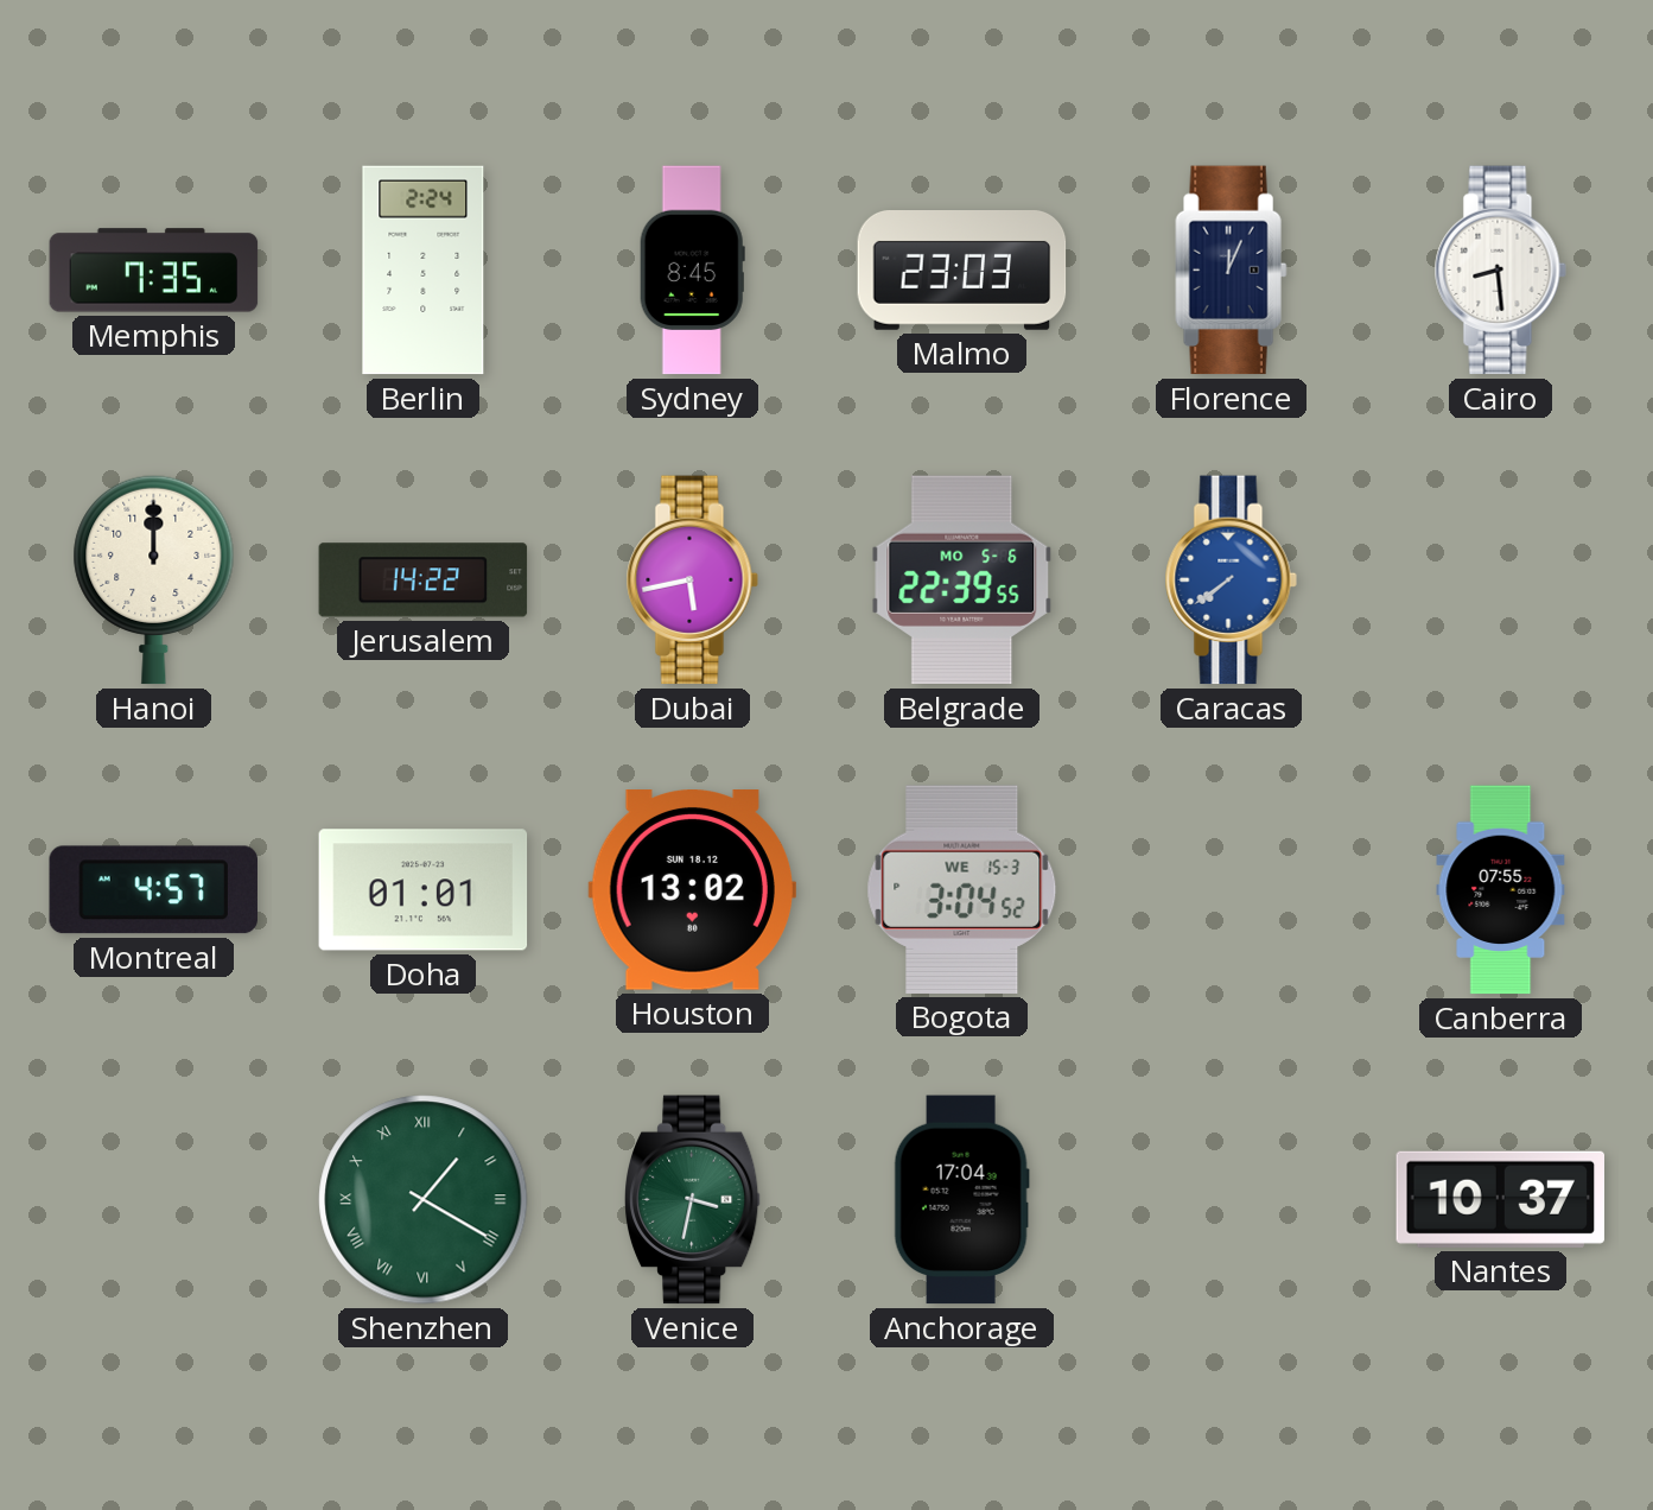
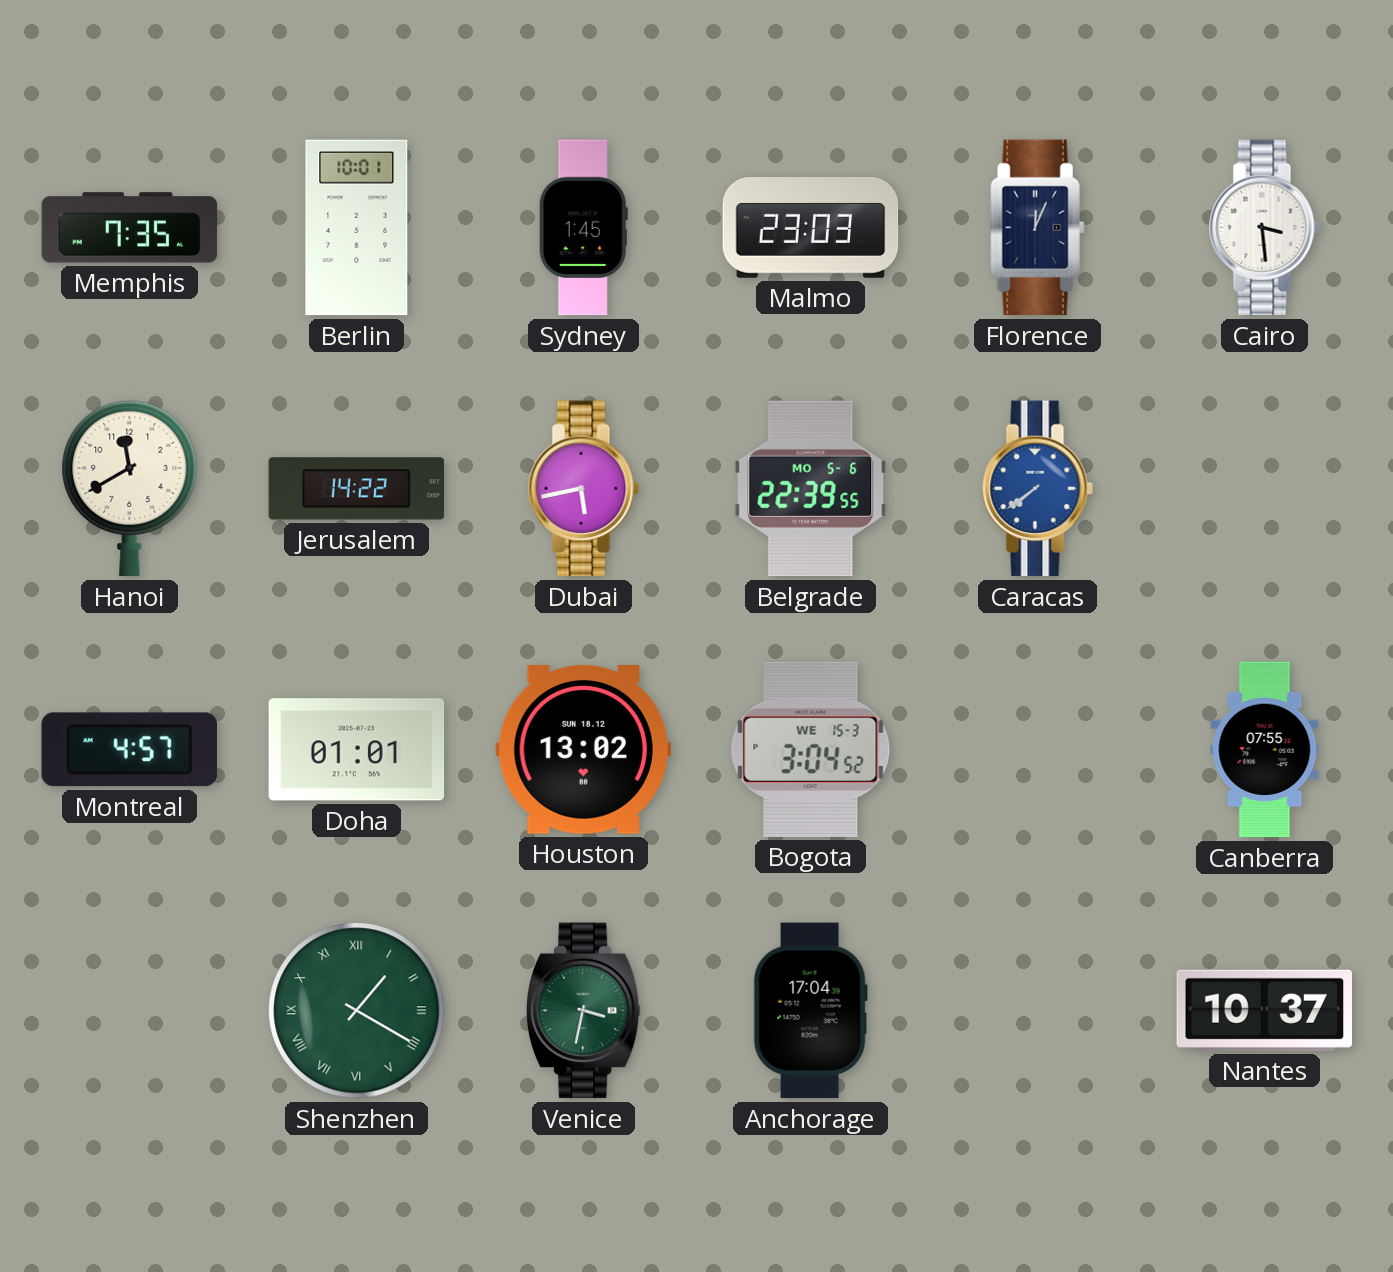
Berlin: 2:24 -> 10:01 (357, 228)
Sydney: 8:45 -> 1:45 (583, 228)
Cairo: 8:29 -> 3:29 (1264, 228)
Hanoi: 12:00 -> 11:40 (130, 488)
